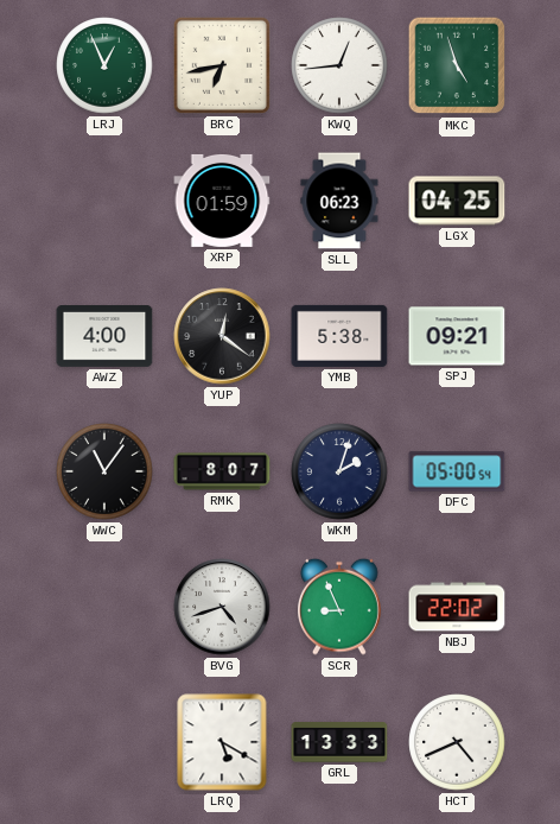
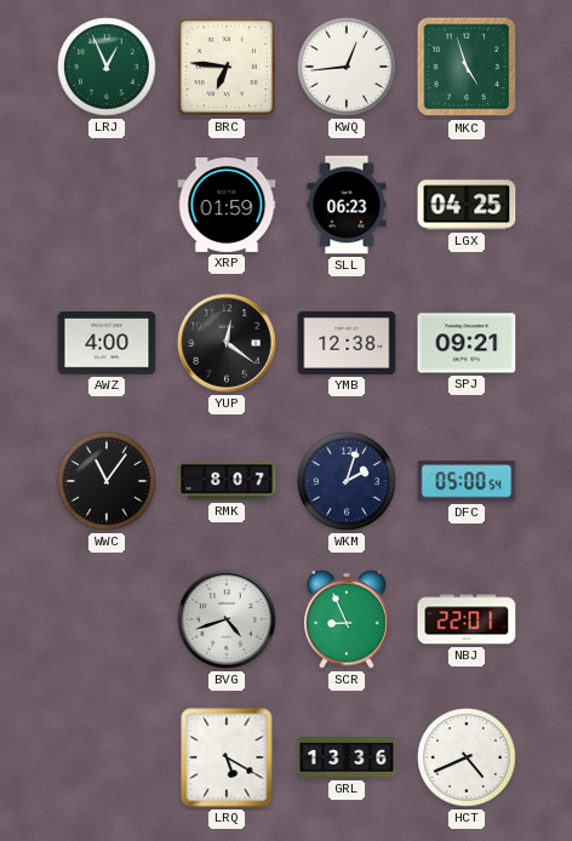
BRC: 6:43 -> 6:46 (227, 67)
YMB: 5:38 -> 12:38 (347, 343)
NBJ: 22:02 -> 22:01 (467, 619)
GRL: 13:33 -> 13:36 (347, 757)
